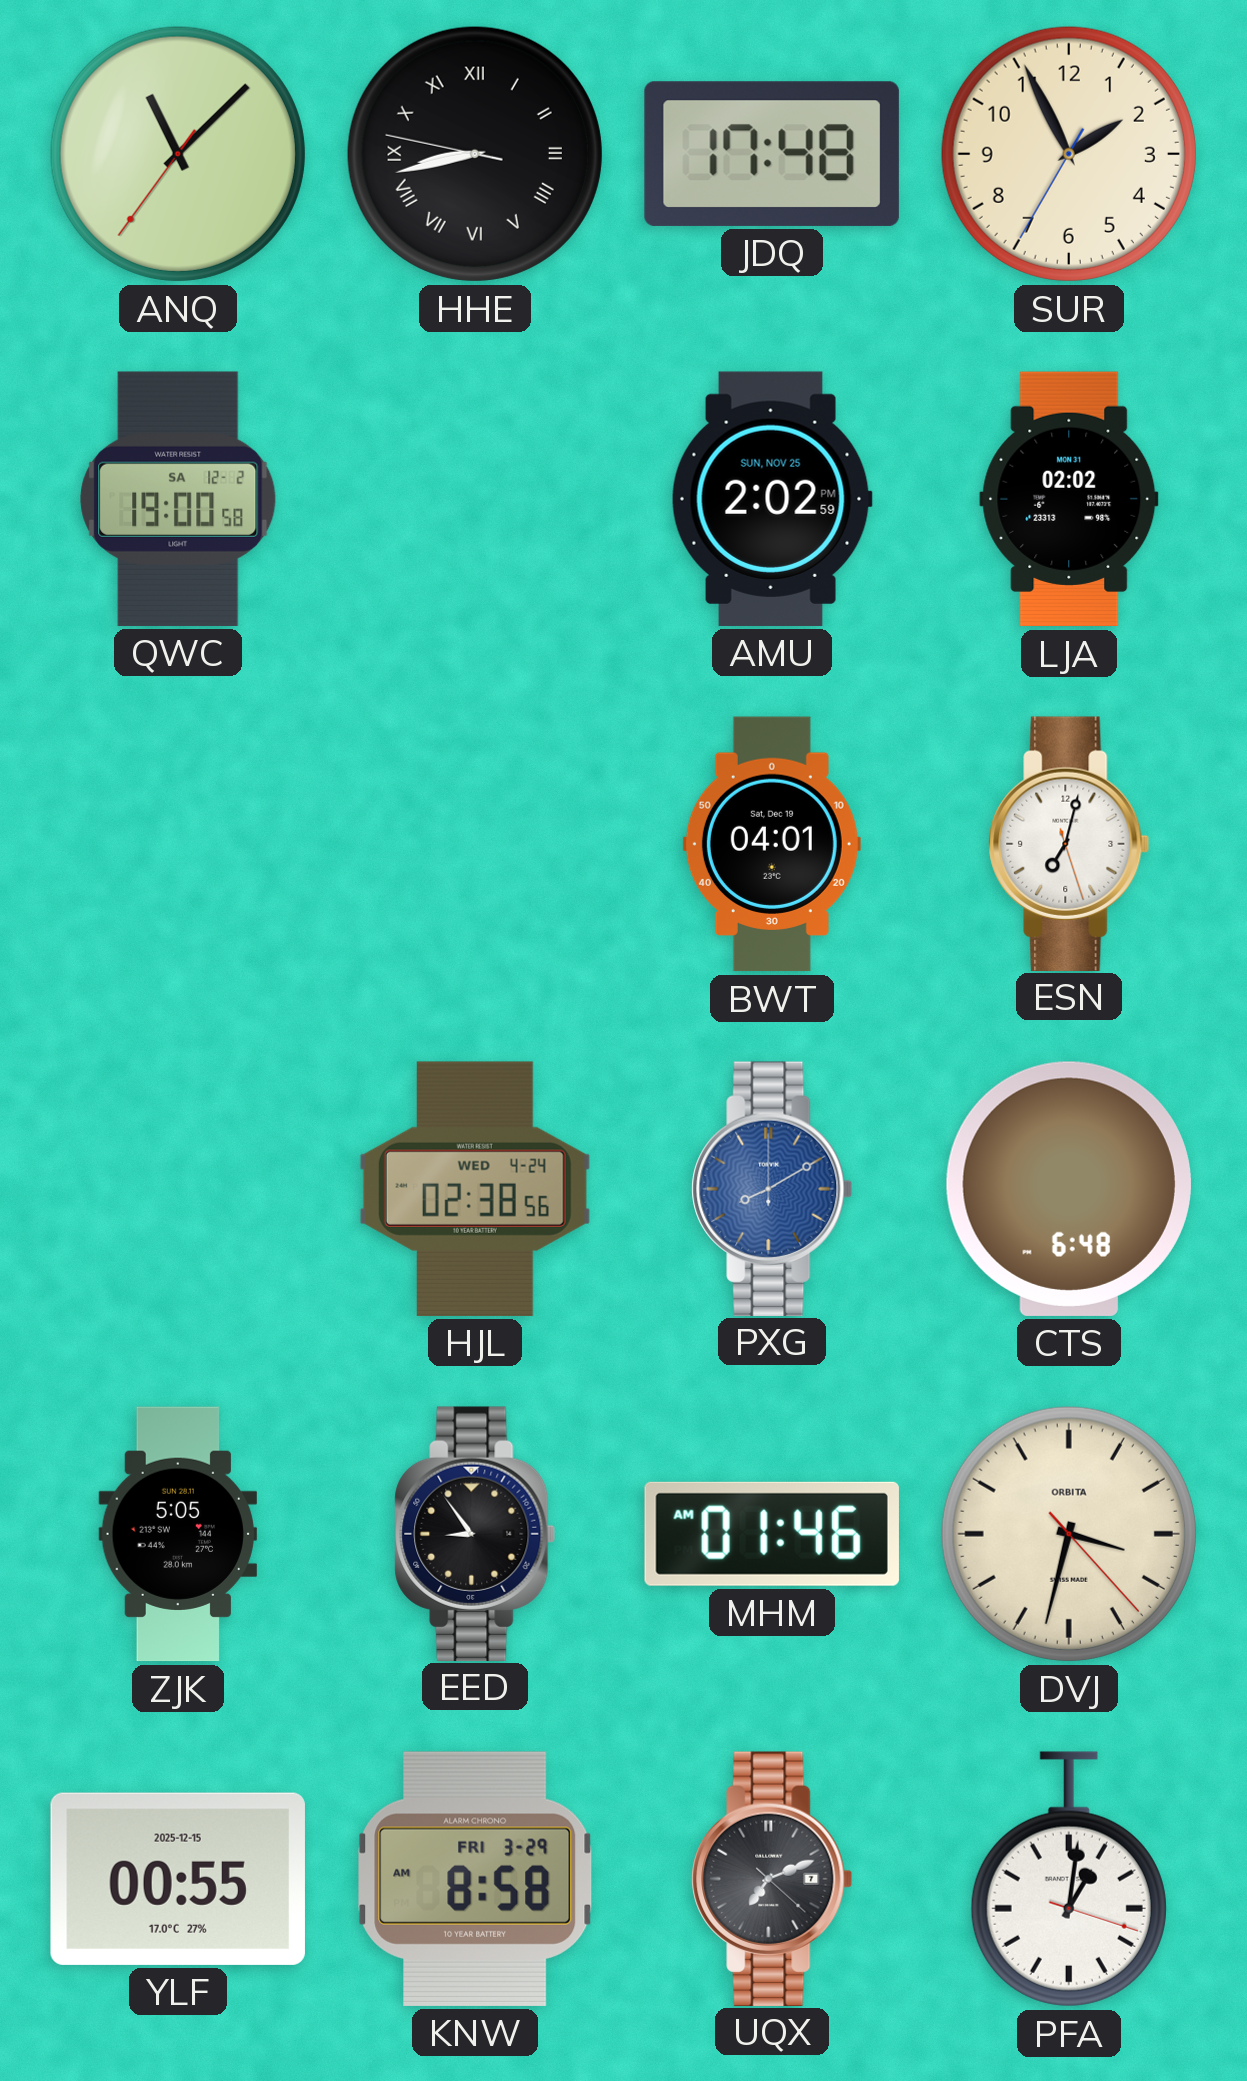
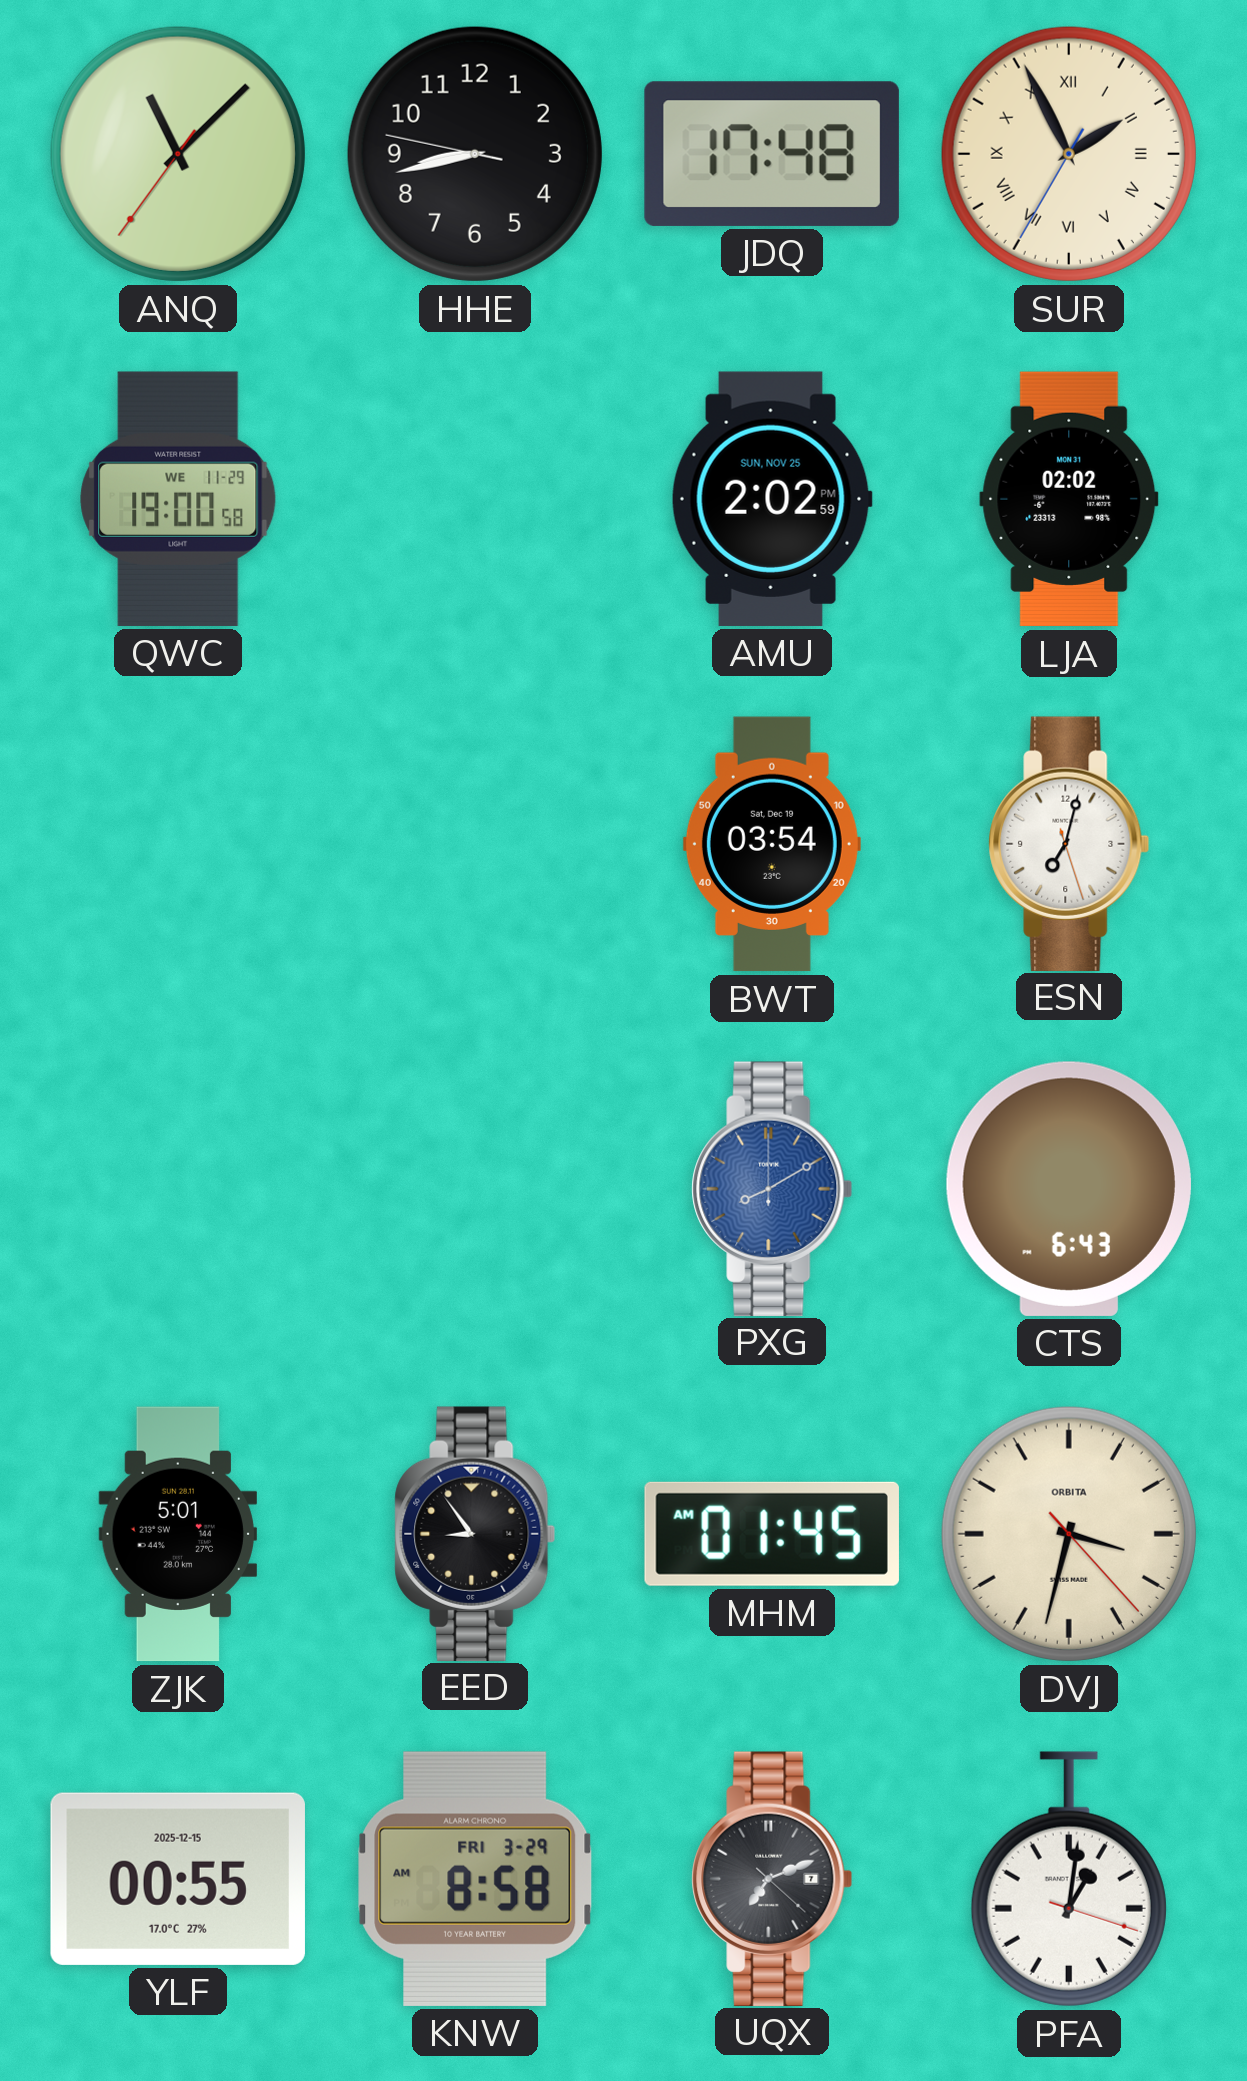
HHE numerals: Roman -> Arabic (475, 154)
SUR numerals: Arabic -> Roman (1069, 154)
QWC date: SA 12-2 -> WE 11-29 (178, 499)
BWT: 04:01 -> 03:54 (772, 844)
HJL: 02:38 -> none (475, 1189)
CTS: 6:48 -> 6:43 (1069, 1189)
ZJK: 5:05 -> 5:01 (177, 1534)
MHM: 01:46 -> 01:45 (772, 1534)
